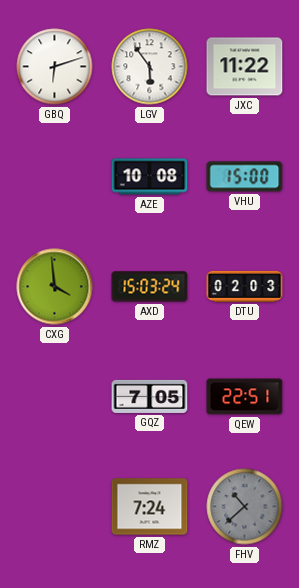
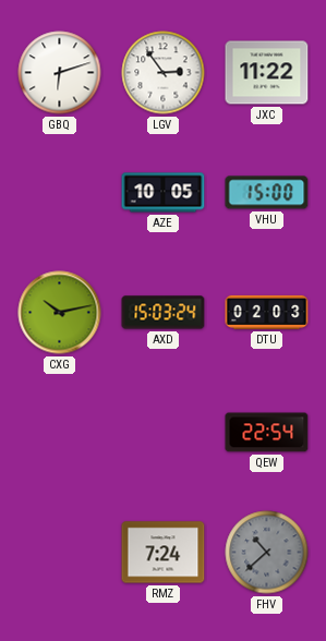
LGV: 5:54 -> 2:54 (164, 73)
AZE: 10:08 -> 10:05 (164, 193)
CXG: 3:59 -> 10:13 (60, 313)
GQZ: 7:05 -> none (150, 396)
QEW: 22:51 -> 22:54 (267, 433)
